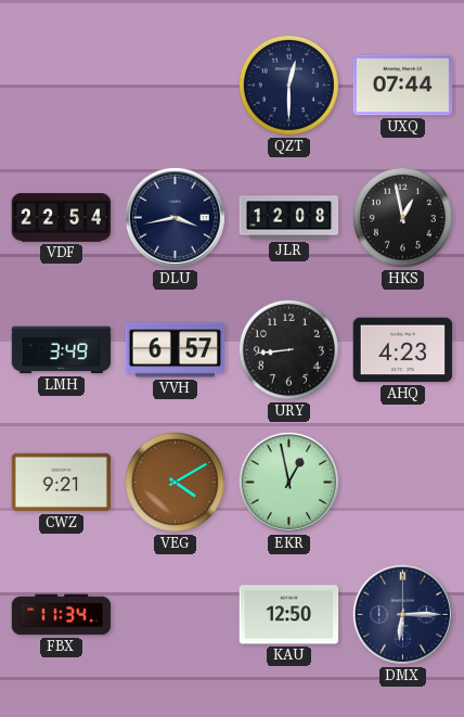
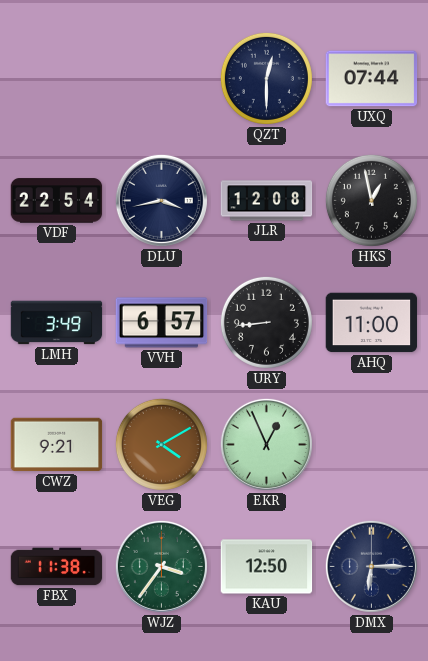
AHQ: 4:23 -> 11:00 (372, 323)
EKR: 12:58 -> 12:56 (266, 444)
FBX: 11:34 -> 11:38 (57, 567)
WJZ: none -> 3:36 (161, 566)
